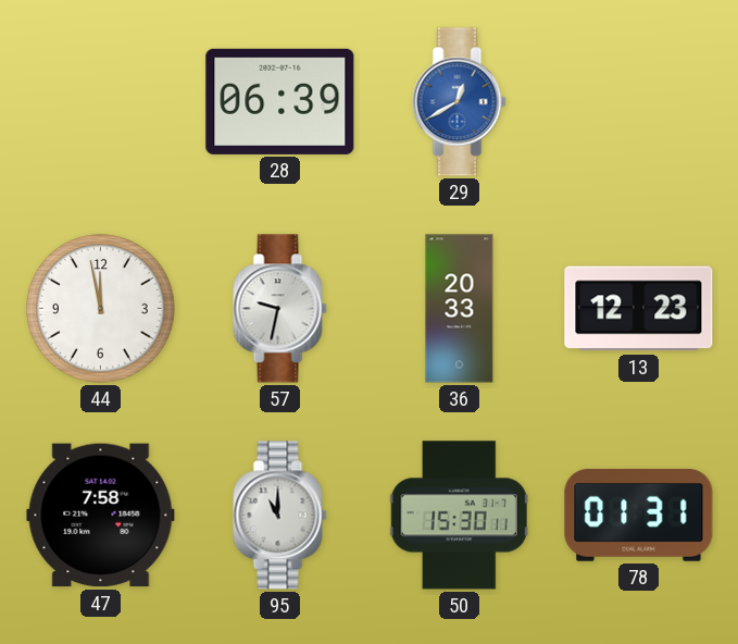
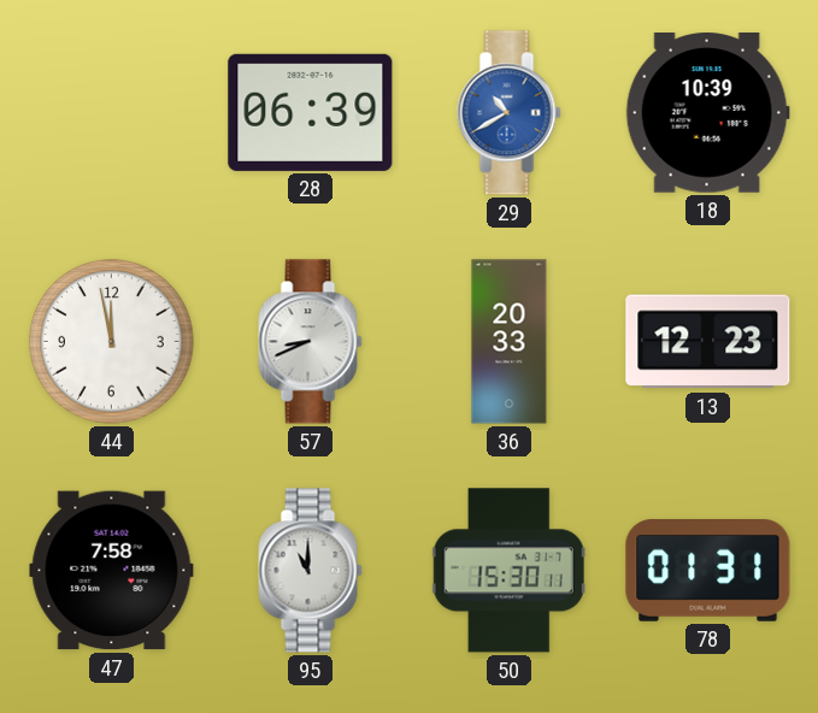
29: 12:40 -> 10:40 (510, 113)
18: none -> 10:39 (707, 113)
57: 9:32 -> 8:41 (311, 342)
